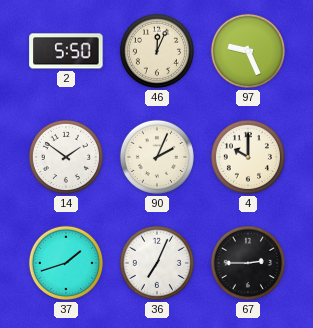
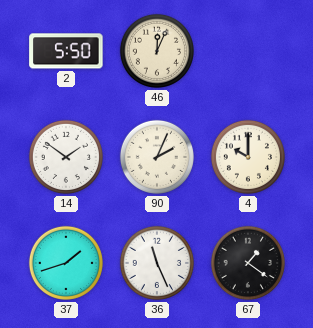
97: 9:26 -> none (248, 51)
36: 7:04 -> 11:26 (157, 263)
67: 2:45 -> 1:21 (248, 263)
